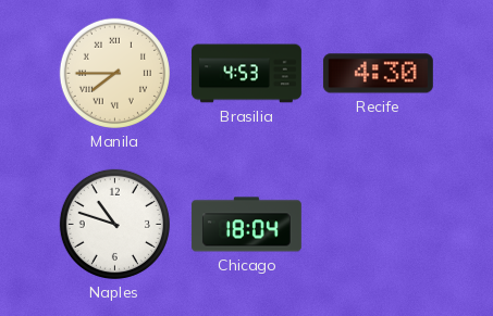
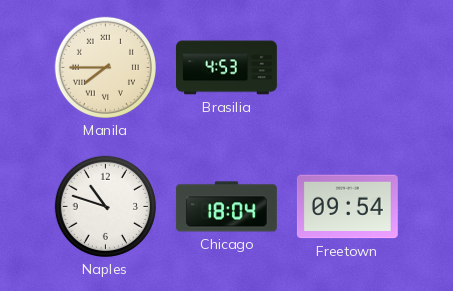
Recife: 4:30 -> none (378, 74)
Freetown: none -> 09:54 (347, 207)
